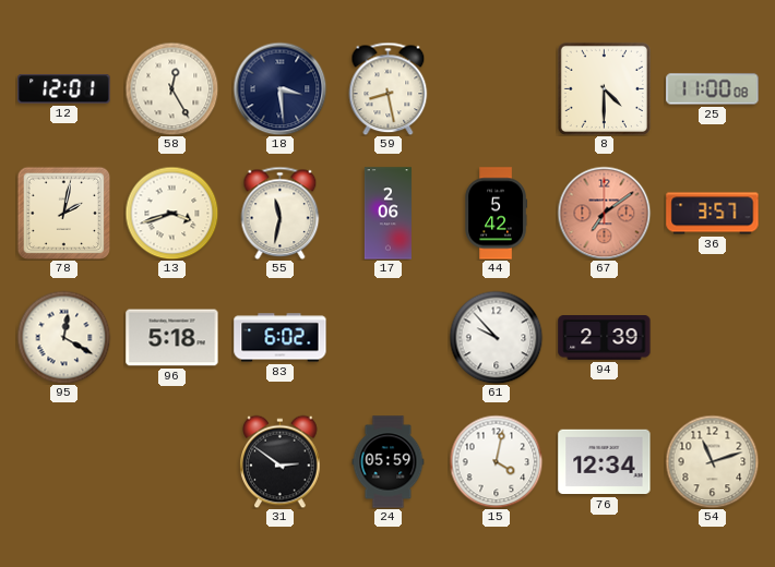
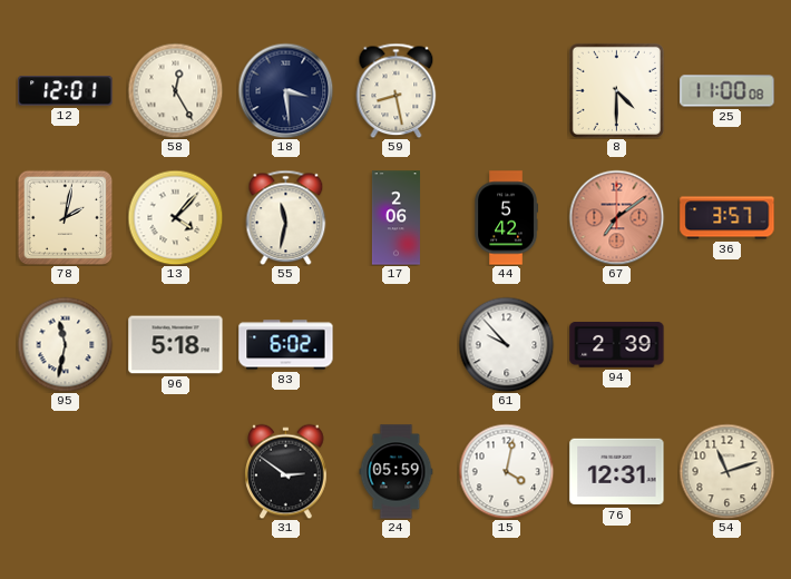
13: 3:42 -> 4:07 (175, 217)
95: 12:20 -> 11:32 (65, 344)
76: 12:34 -> 12:31 (617, 472)
